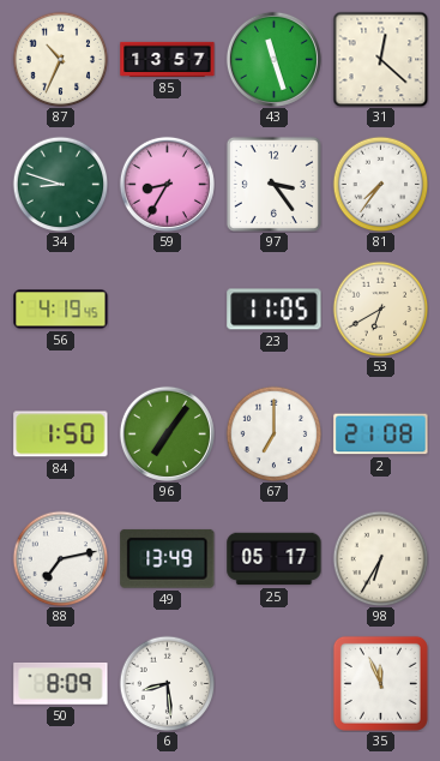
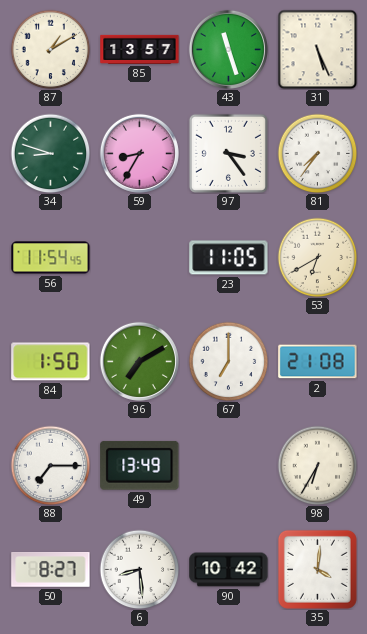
87: 10:34 -> 1:10 (50, 49)
31: 12:22 -> 5:26 (317, 49)
56: 4:19 -> 11:54 (51, 258)
96: 7:06 -> 7:10 (139, 361)
88: 7:13 -> 7:15 (50, 465)
25: 05:17 -> none (275, 559)
50: 8:09 -> 8:27 (51, 570)
90: none -> 10:42 (229, 570)
35: 11:56 -> 4:01 (317, 569)
